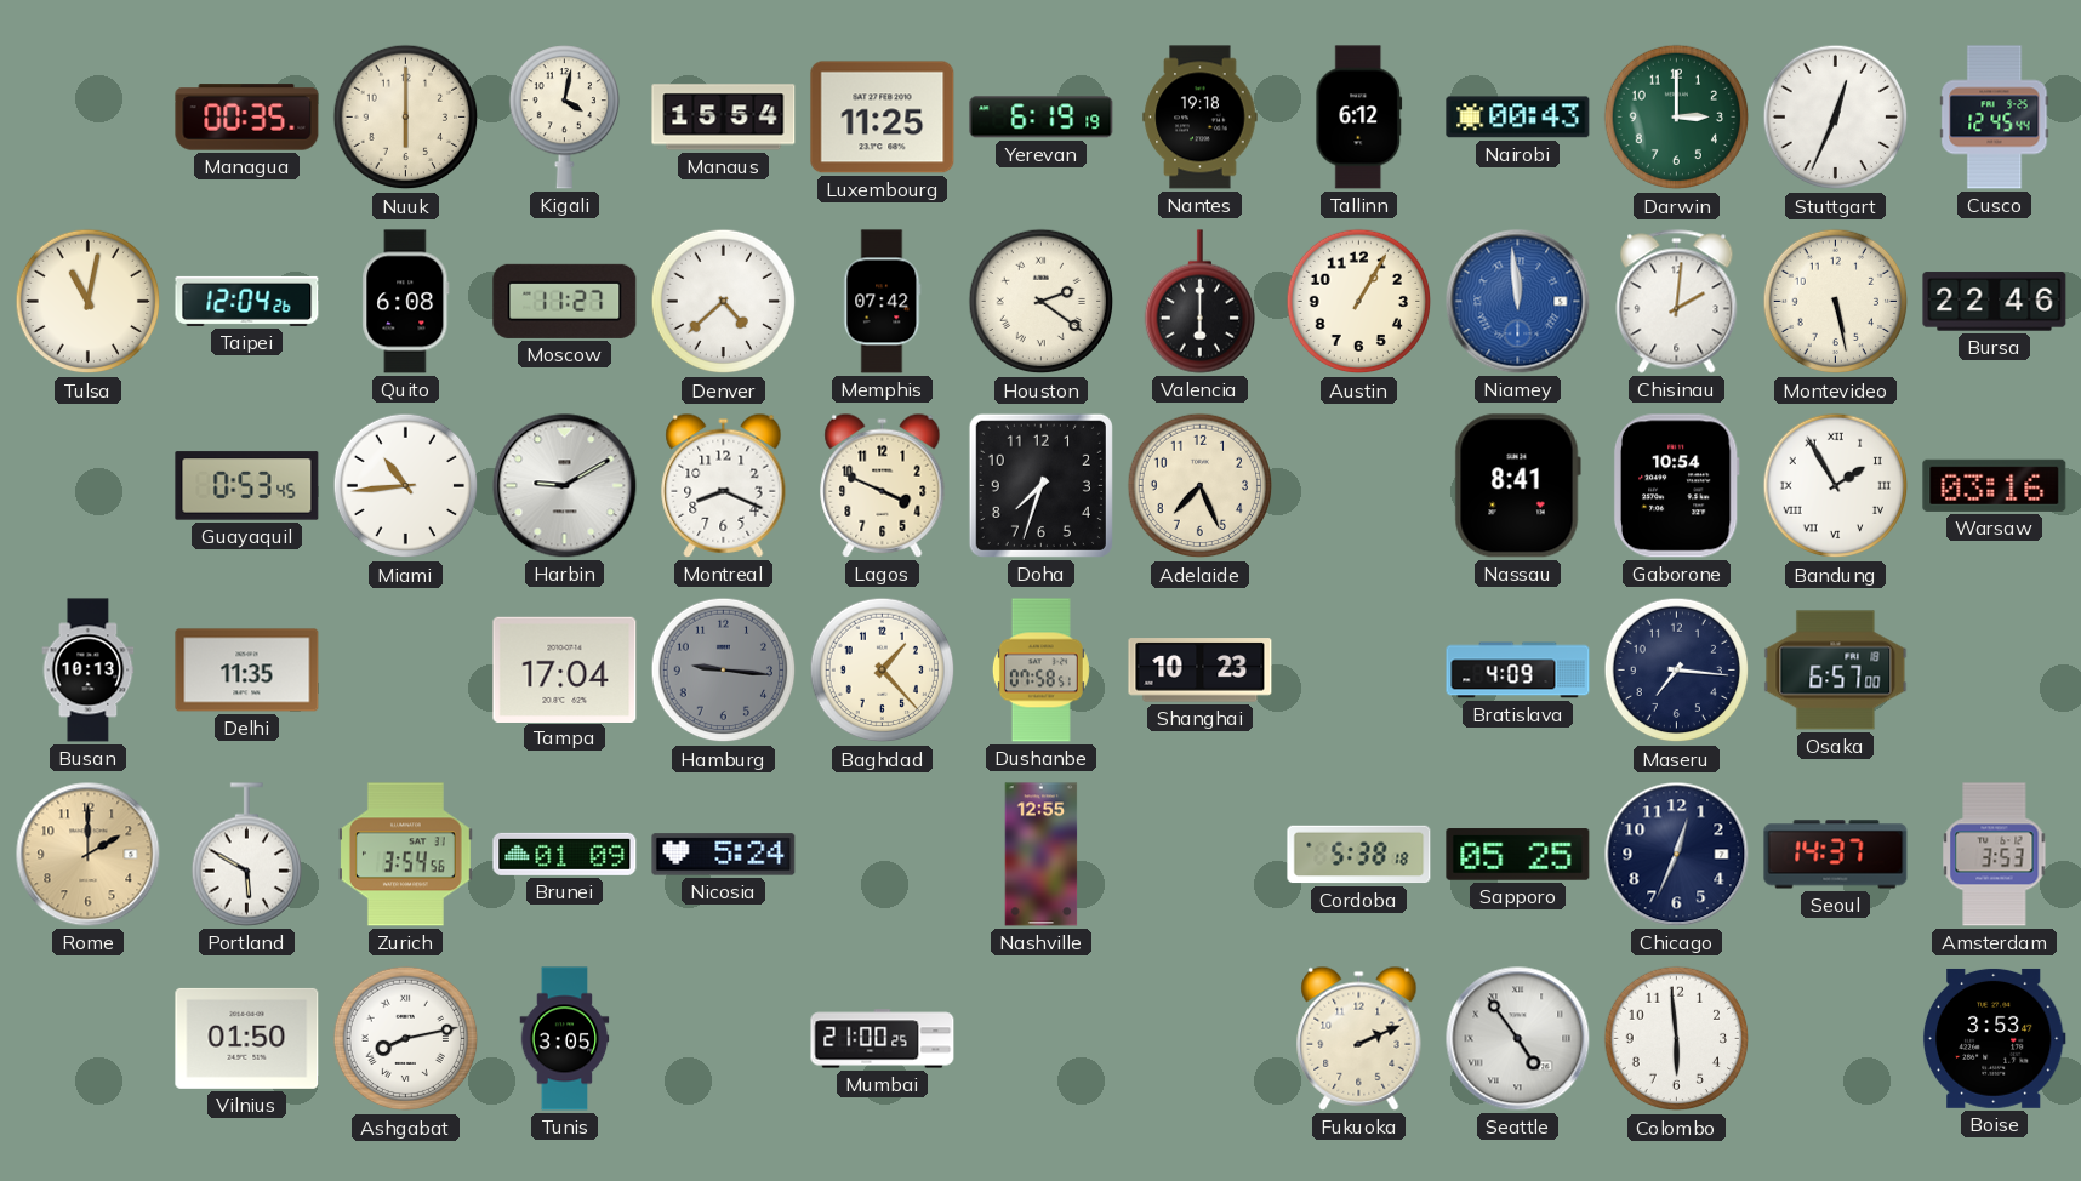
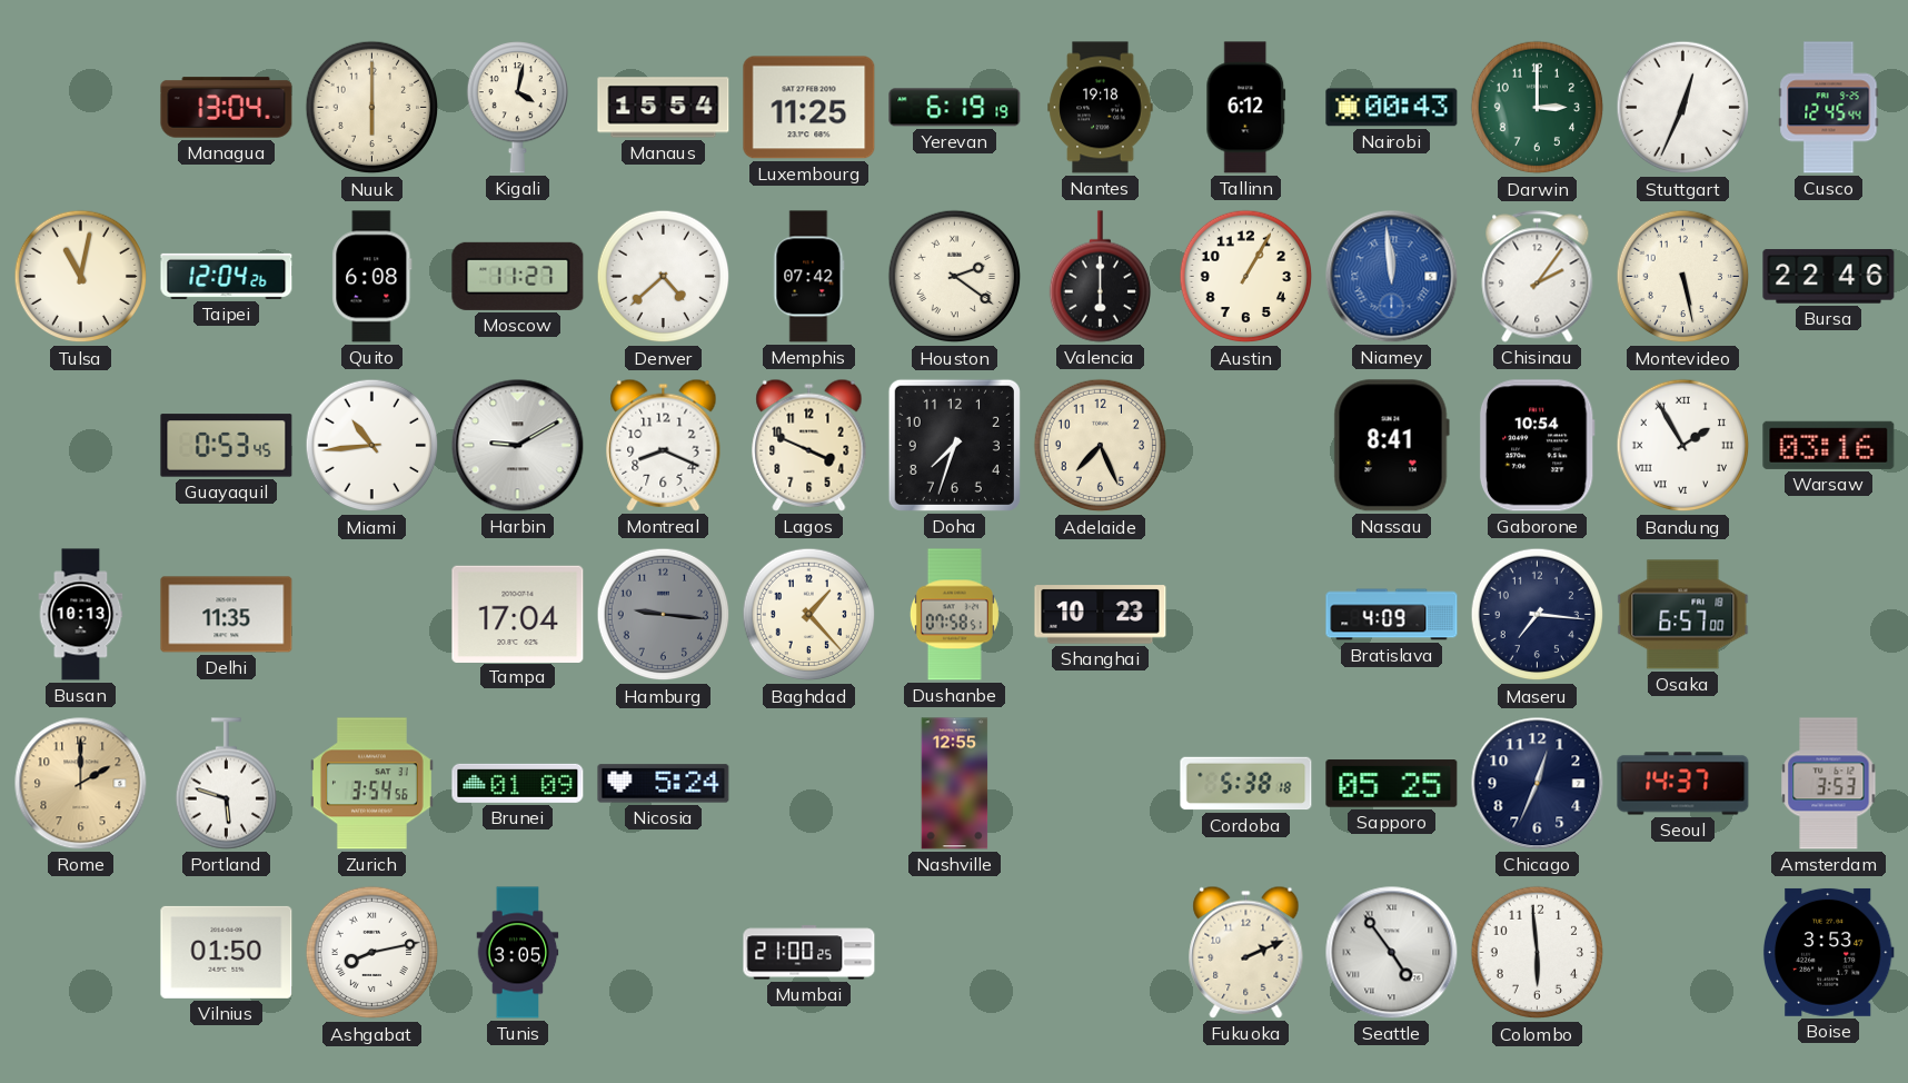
Managua: 00:35 -> 13:04 (227, 108)
Chisinau: 2:01 -> 2:06 (1538, 277)
Portland: 5:50 -> 5:48 (226, 784)
